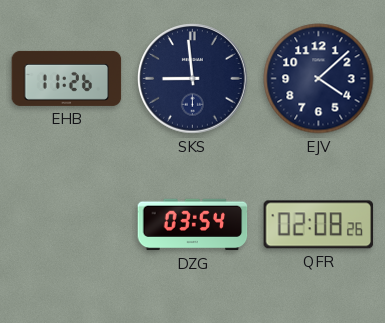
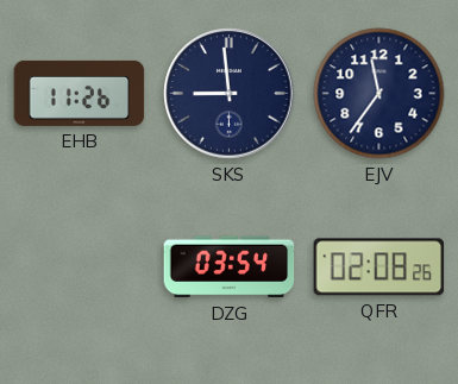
EJV: 4:08 -> 11:36 (379, 94)
